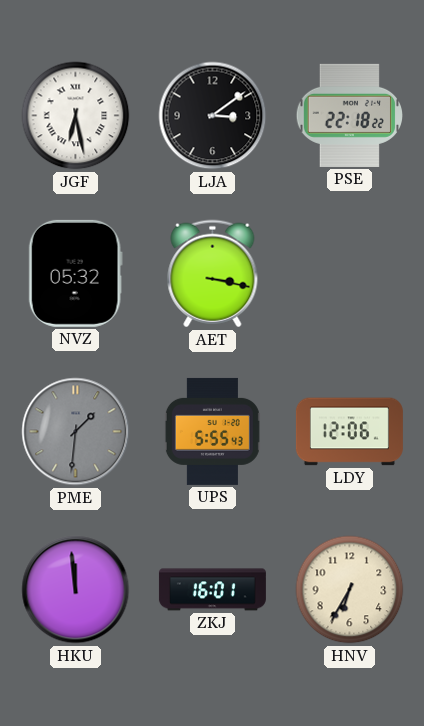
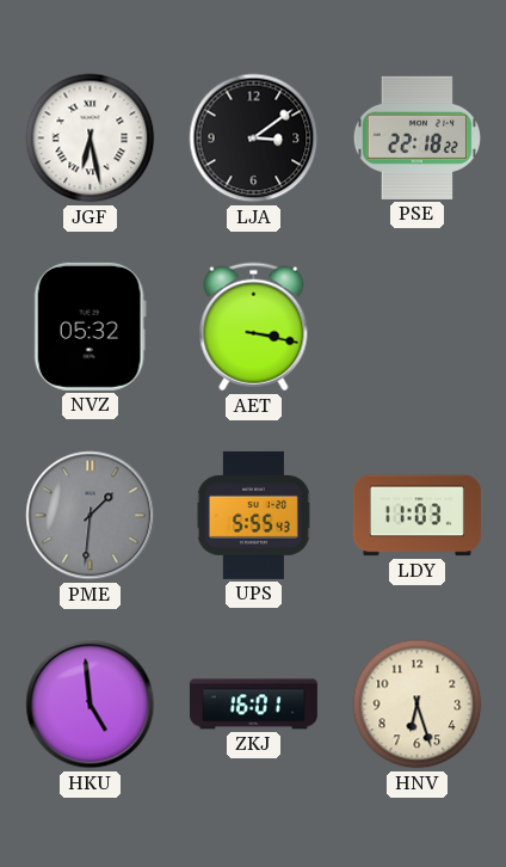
LDY: 12:06 -> 11:03 (416, 516)
HKU: 11:59 -> 4:59 (91, 705)
HNV: 6:35 -> 6:27 (418, 705)
